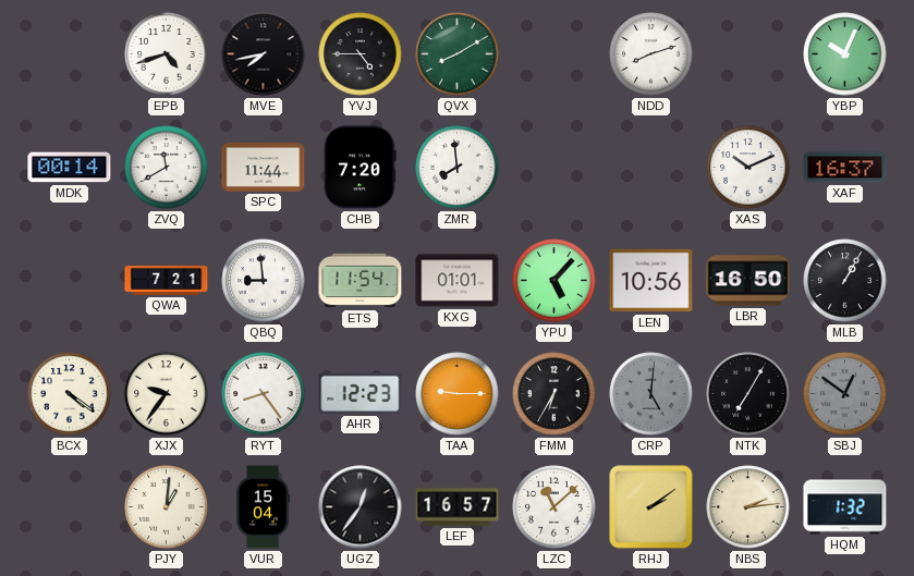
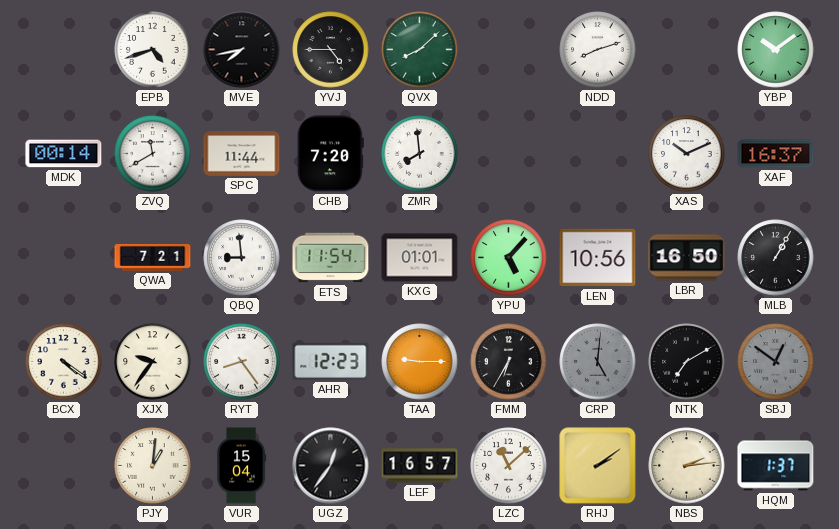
QVX: 8:10 -> 8:08 (420, 50)
YBP: 10:04 -> 10:09 (776, 50)
NTK: 7:05 -> 7:10 (687, 362)
HQM: 1:32 -> 1:37 (776, 466)
